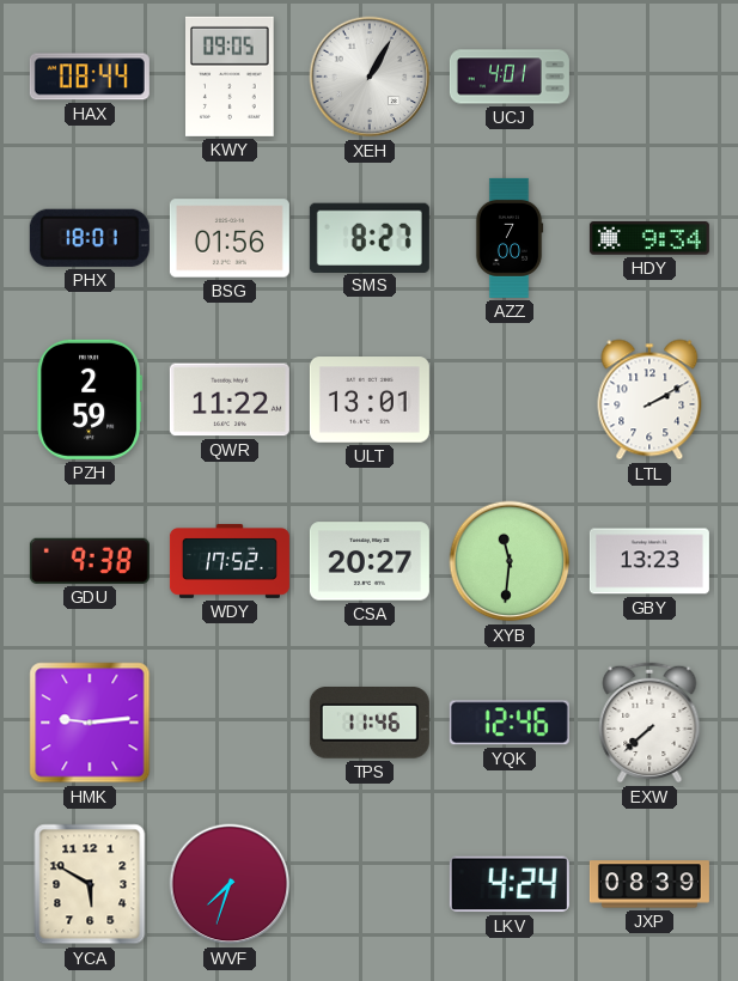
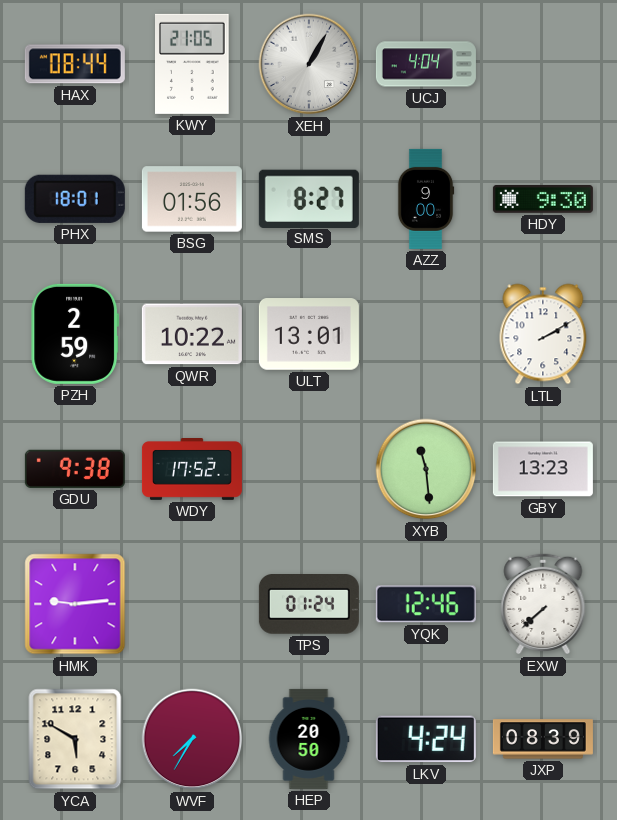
KWY: 09:05 -> 21:05 (193, 64)
UCJ: 4:01 -> 4:04 (426, 64)
AZZ: 7:00 -> 9:00 (426, 199)
HDY: 9:34 -> 9:30 (543, 200)
QWR: 11:22 -> 10:22 (192, 334)
CSA: 20:27 -> none (370, 561)
XYB: 11:31 -> 11:29 (426, 469)
TPS: 11:46 -> 01:24 (309, 605)
WVF: 7:33 -> 7:35 (192, 739)
HEP: none -> 20:50 (309, 739)
